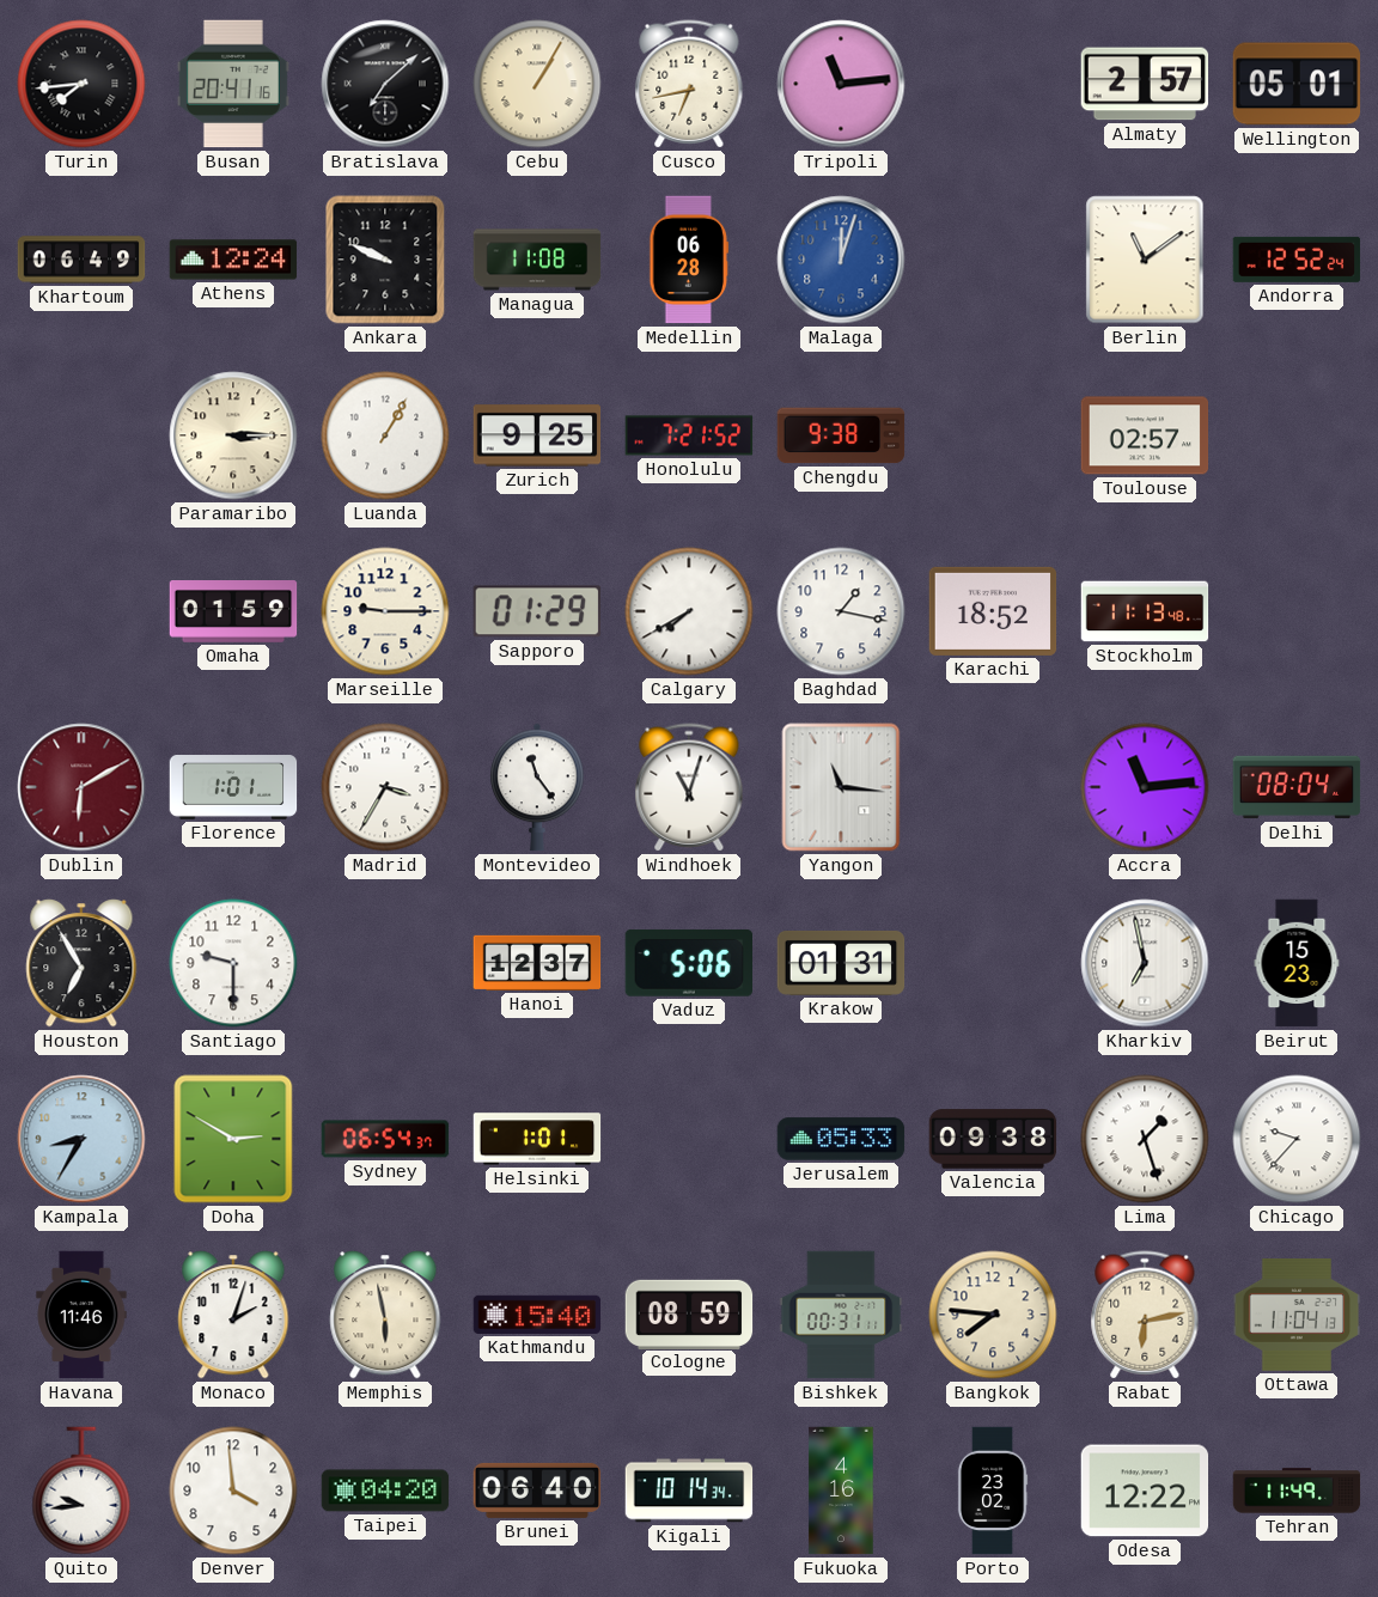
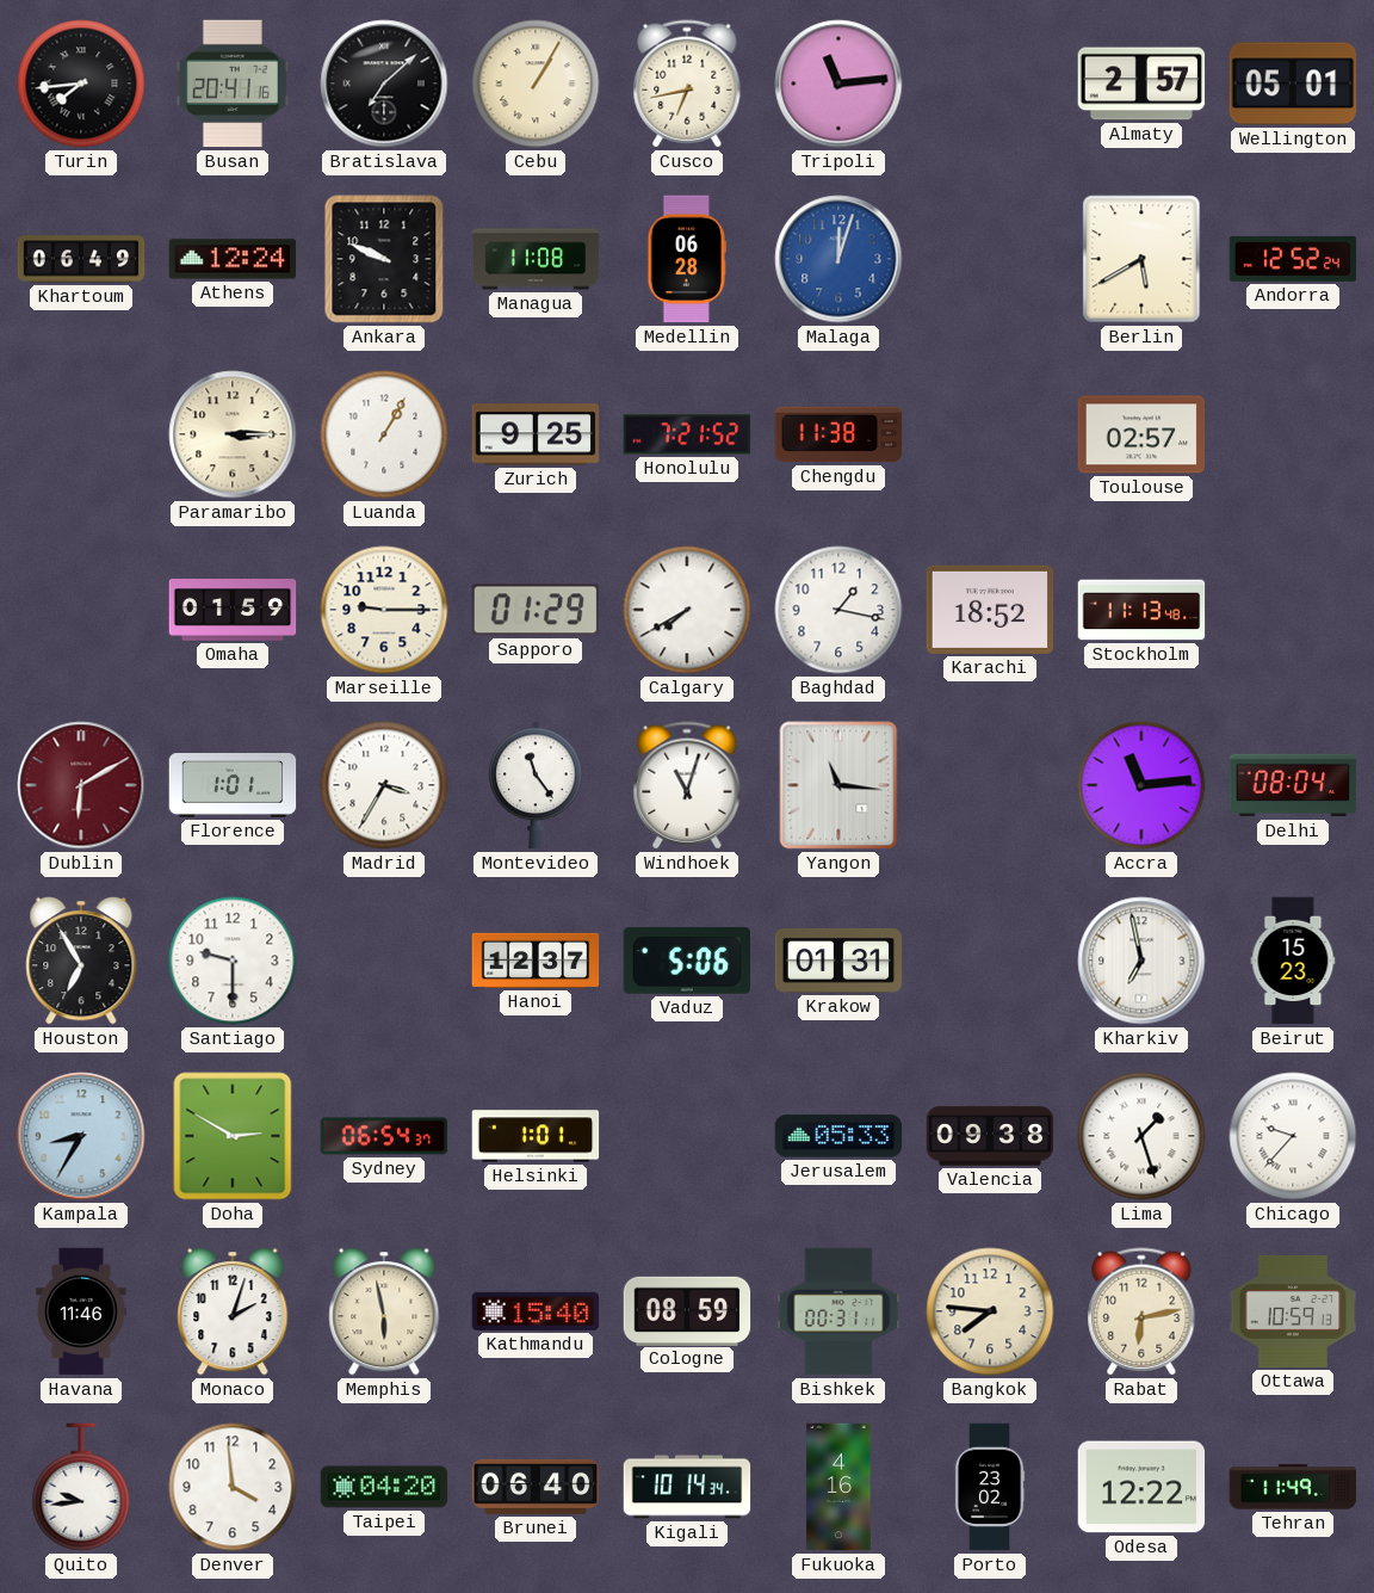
Berlin: 11:09 -> 5:40 (1141, 259)
Chengdu: 9:38 -> 11:38 (838, 434)
Ottawa: 11:04 -> 10:59 (1293, 1311)
